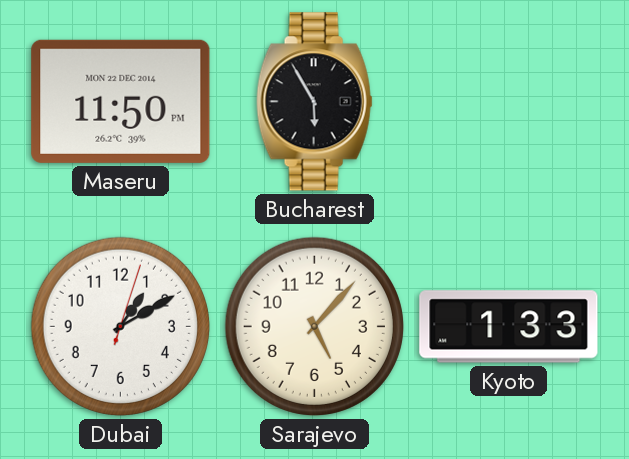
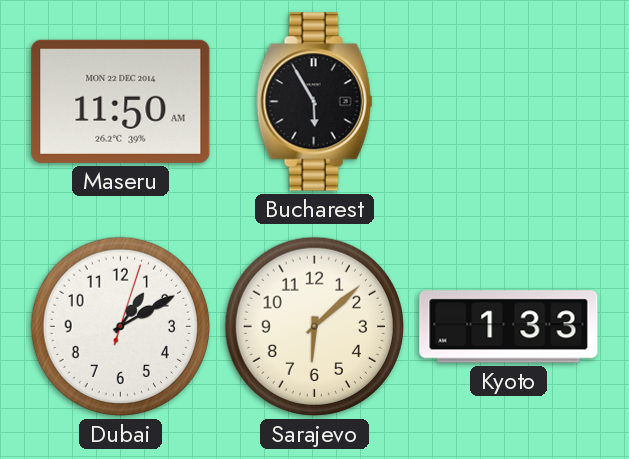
Maseru: 11:50 PM -> 11:50 AM (121, 101)
Sarajevo: 5:07 -> 6:08 (314, 326)
